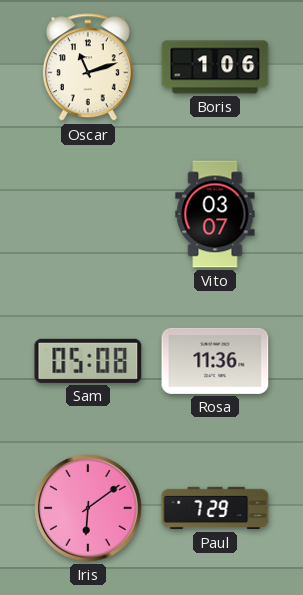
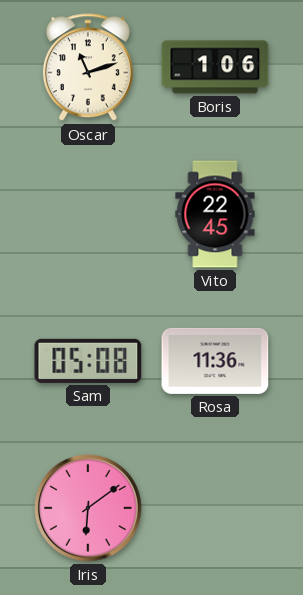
Vito: 03:07 -> 22:45 (215, 214)
Paul: 7:29 -> none (215, 508)
